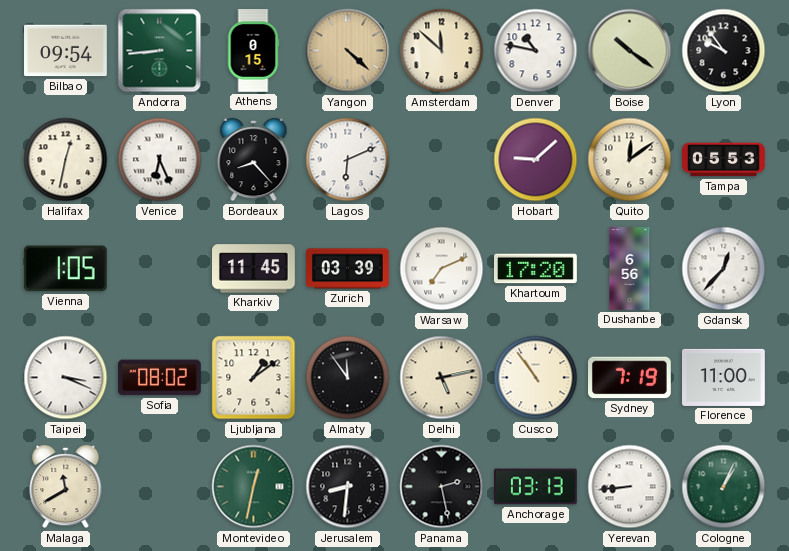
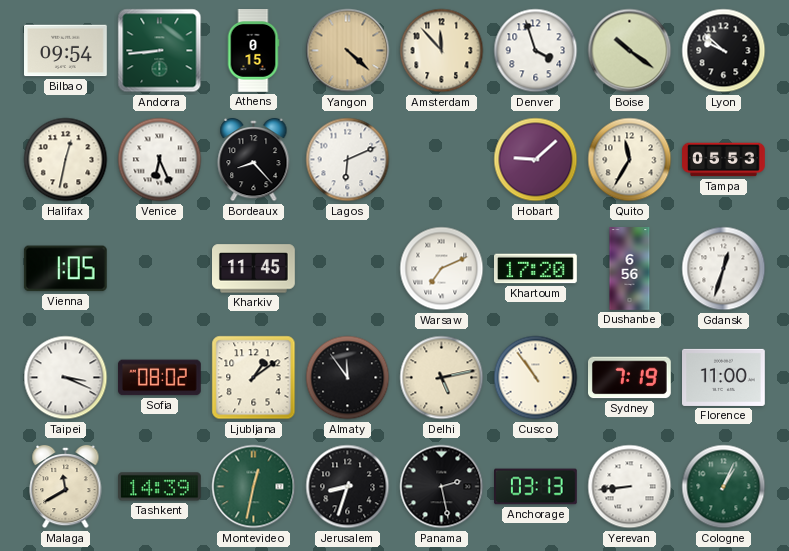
Amsterdam: 11:52 -> 11:53 (442, 51)
Denver: 10:47 -> 3:57 (536, 51)
Lyon: 9:54 -> 9:52 (724, 51)
Quito: 12:09 -> 11:35 (630, 160)
Zurich: 03:39 -> none (348, 269)
Gdansk: 12:37 -> 12:33 (724, 269)
Tashkent: none -> 14:39 (160, 487)
Jerusalem: 8:31 -> 8:33 (348, 487)
